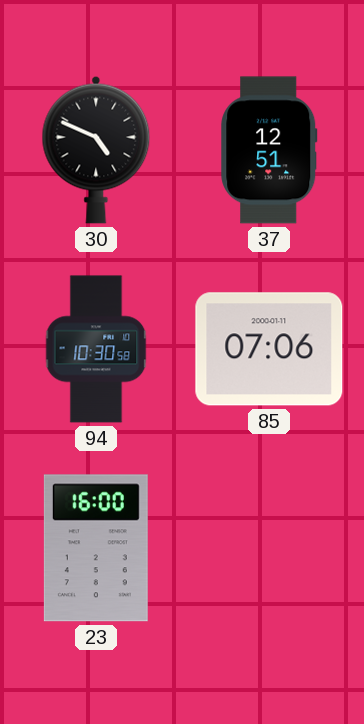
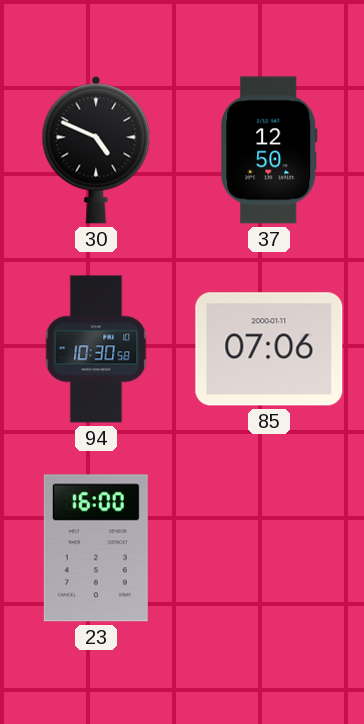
37: 12:51 -> 12:50 (269, 150)
